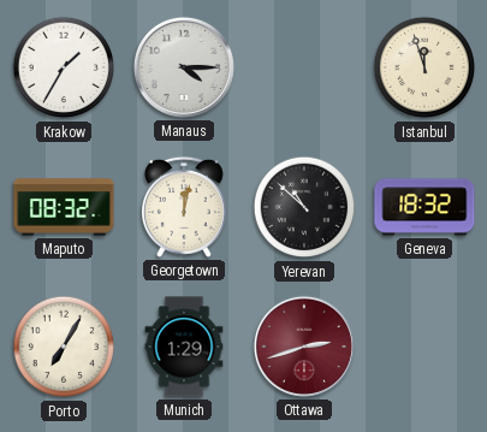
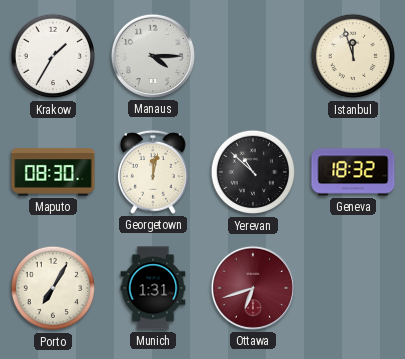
Maputo: 08:32 -> 08:30 (53, 172)
Munich: 1:29 -> 1:31 (153, 288)
Ottawa: 2:42 -> 6:42 (253, 288)
